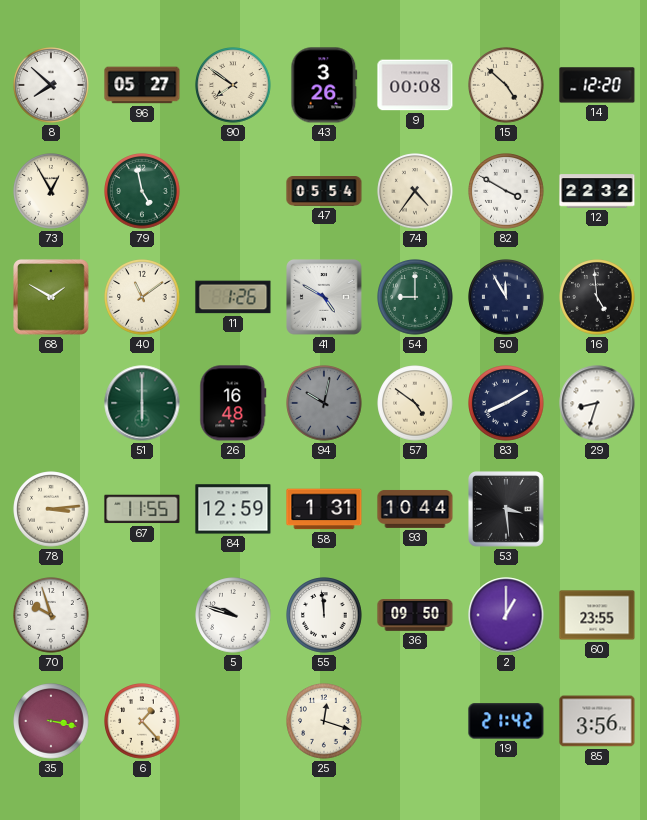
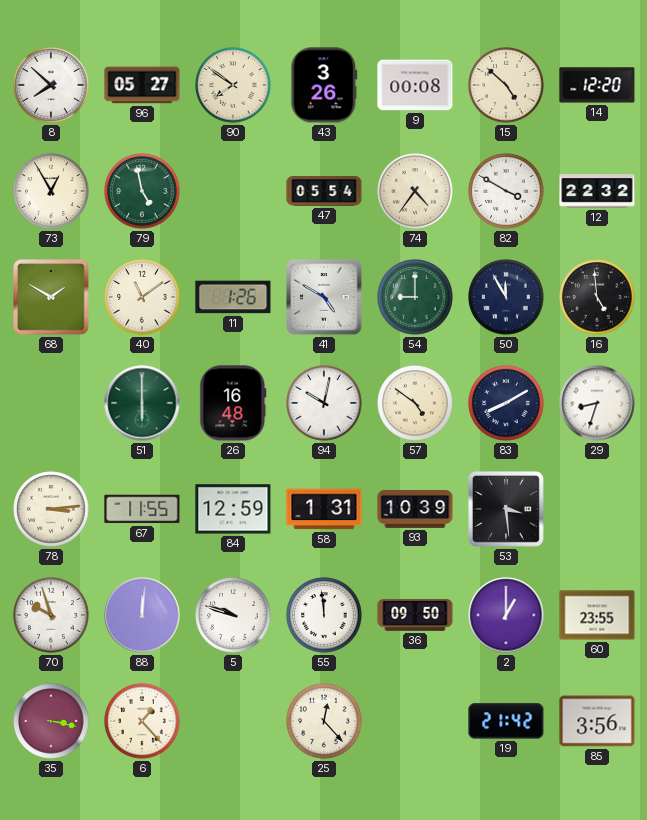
94 dial: grey -> white (324, 403)
93: 10:44 -> 10:39 (415, 509)
88: none -> 12:01 (142, 615)
25: 12:18 -> 12:23 (324, 721)
